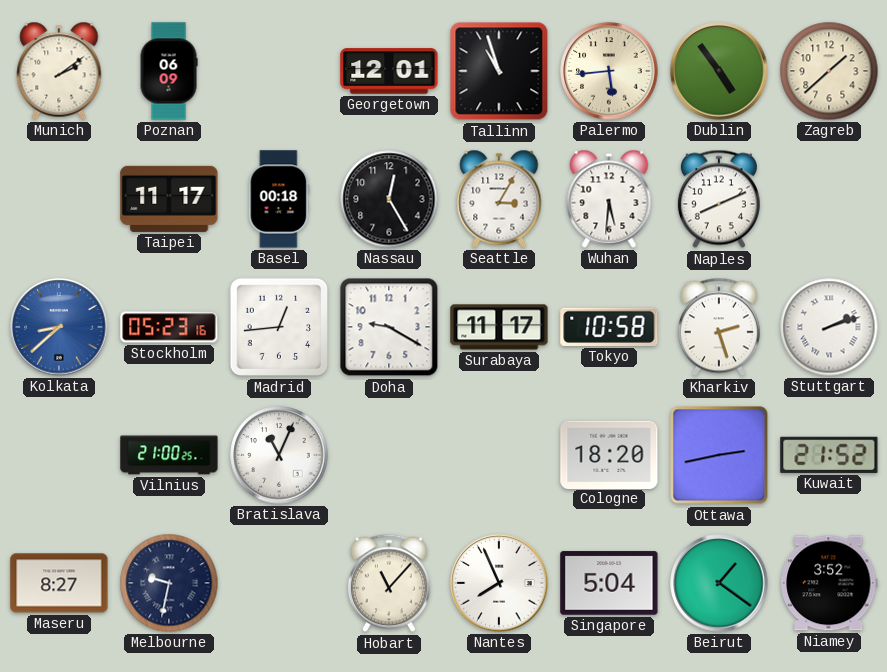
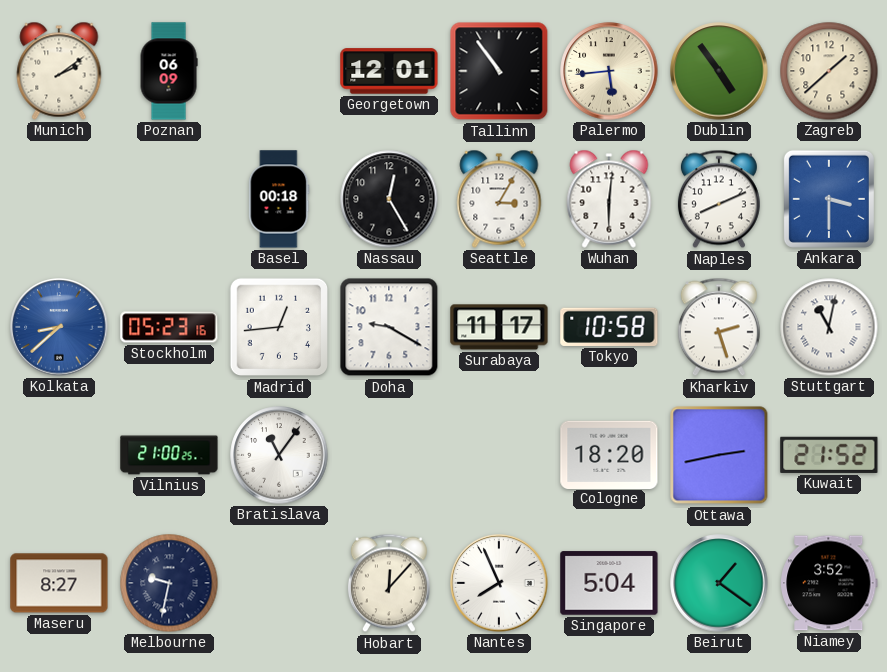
Tallinn: 10:57 -> 10:54 (499, 71)
Taipei: 11:17 -> none (169, 199)
Wuhan: 5:31 -> 6:01 (609, 199)
Ankara: none -> 3:30 (829, 199)
Stuttgart: 2:12 -> 11:02 (829, 327)
Bratislava: 11:04 -> 11:06 (279, 455)
Hobart: 11:07 -> 12:07 (389, 583)
